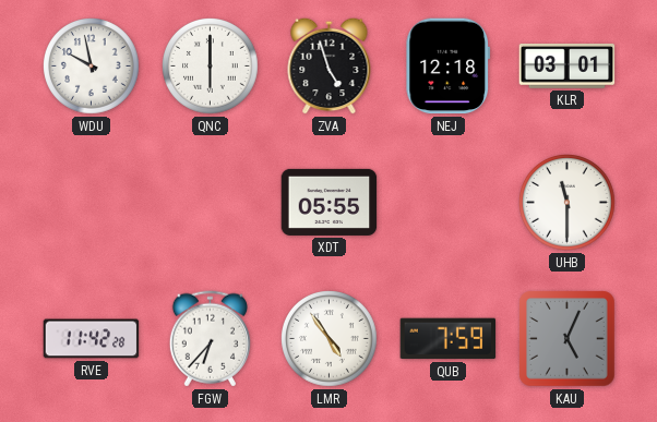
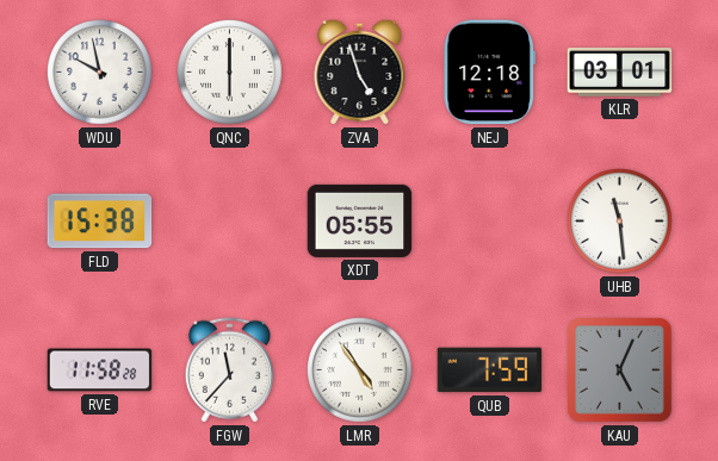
FLD: none -> 15:38 (100, 222)
UHB: 11:30 -> 11:29 (620, 222)
RVE: 11:42 -> 11:58 (100, 370)
FGW: 6:37 -> 11:37 (229, 370)
